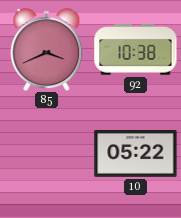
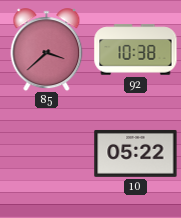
85: 3:41 -> 3:38 (47, 50)
